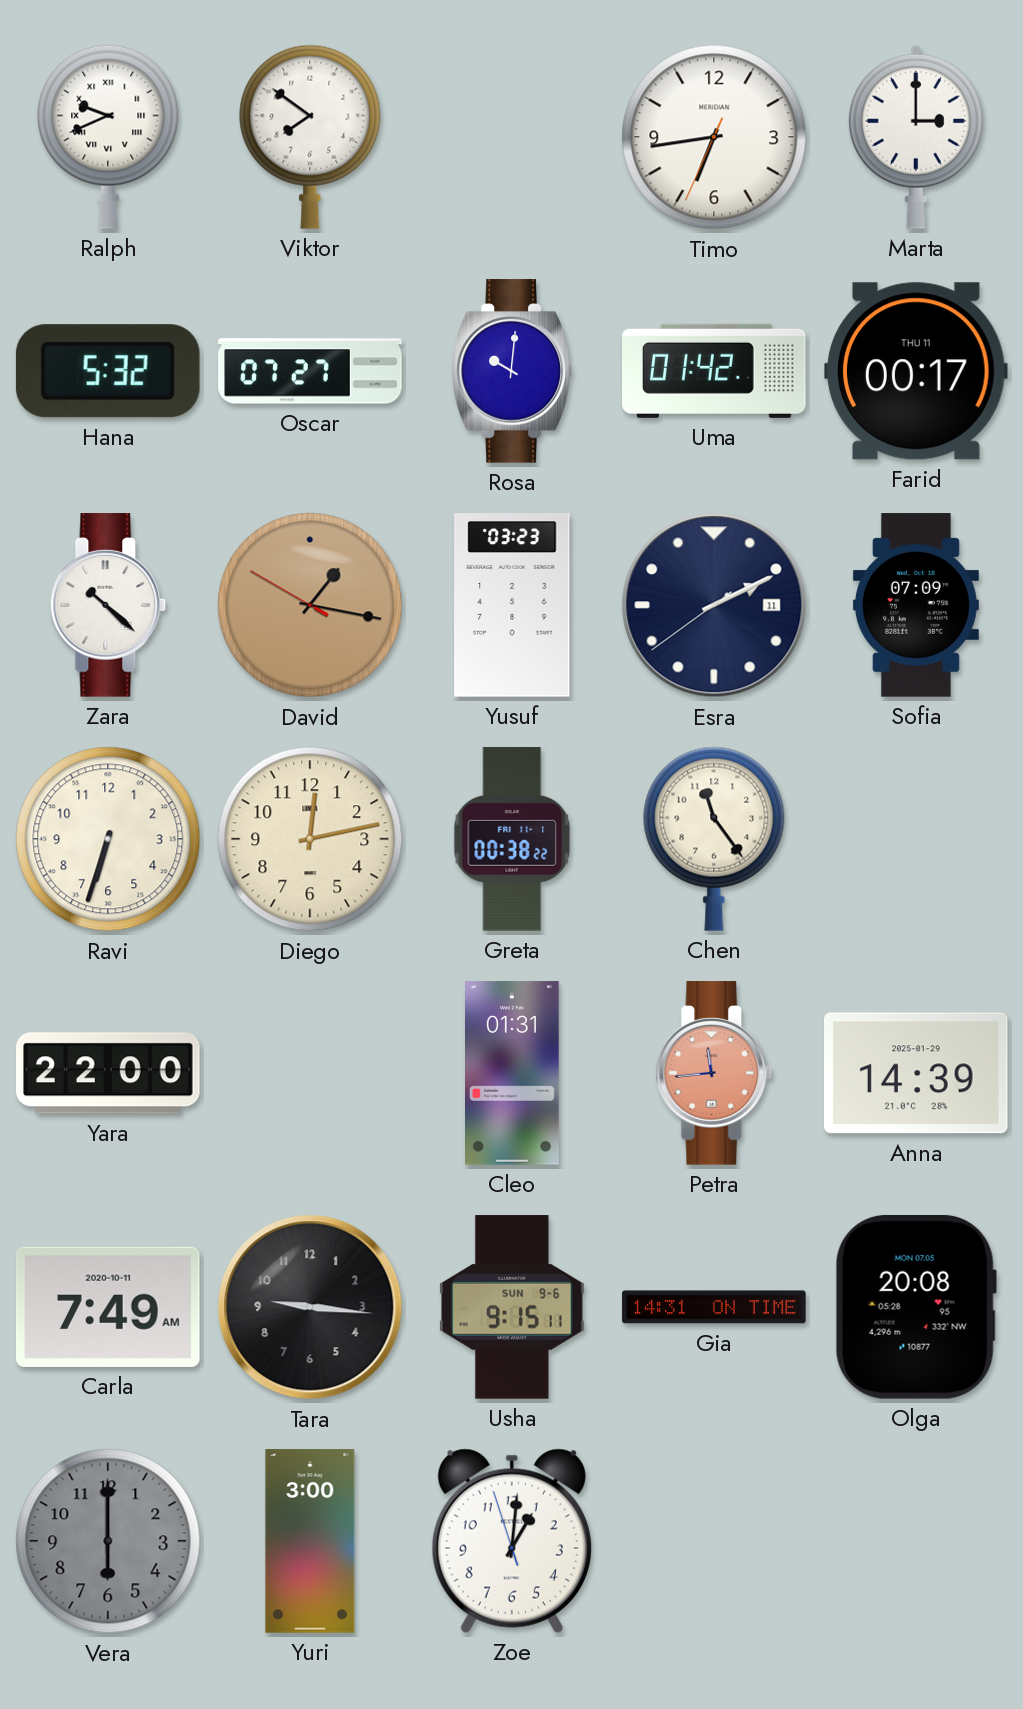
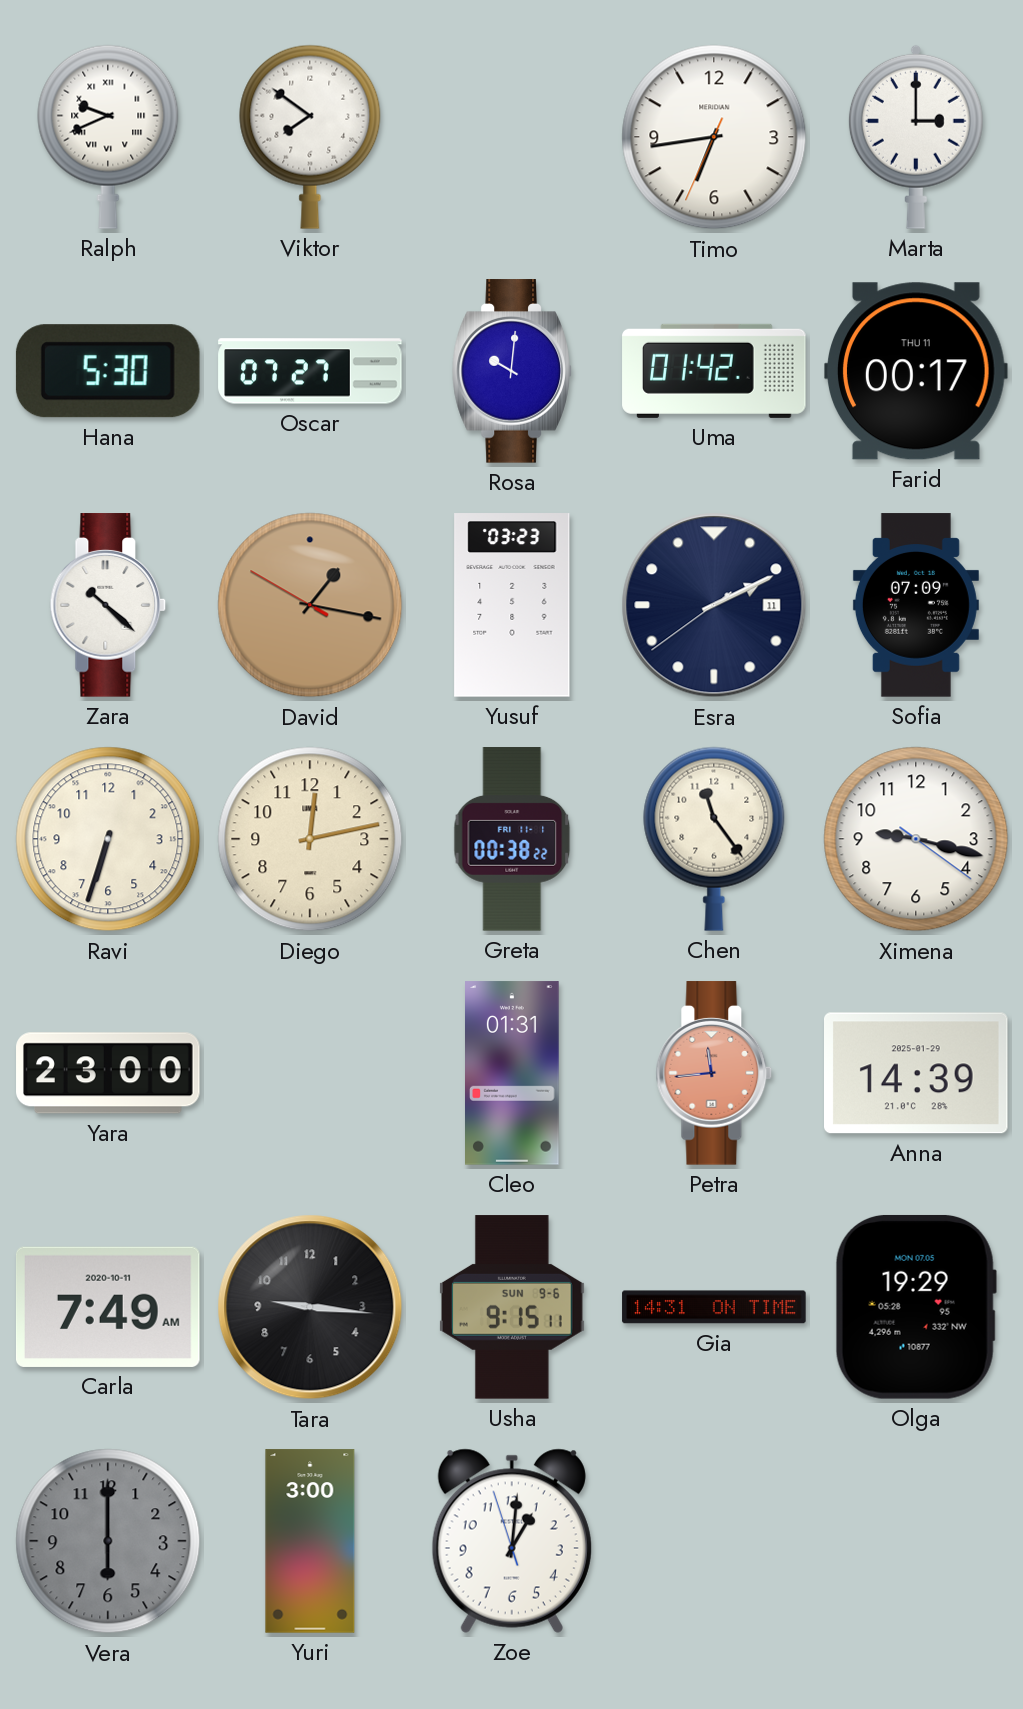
Hana: 5:32 -> 5:30 (108, 371)
Ximena: none -> 9:17 (916, 839)
Yara: 22:00 -> 23:00 (108, 1073)
Olga: 20:08 -> 19:29 (916, 1307)
